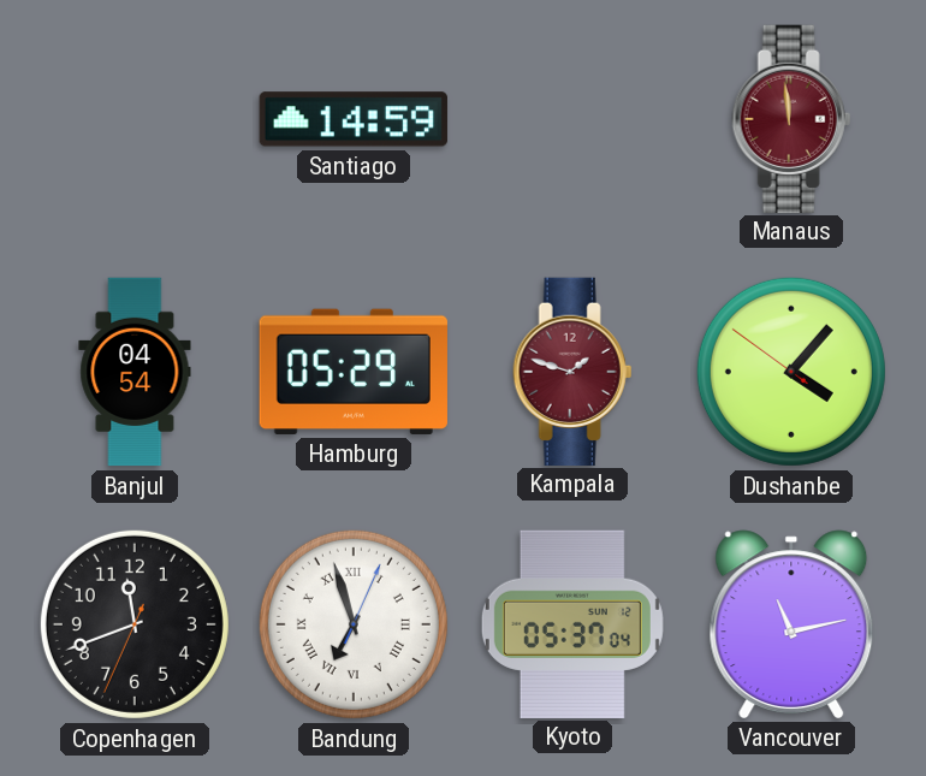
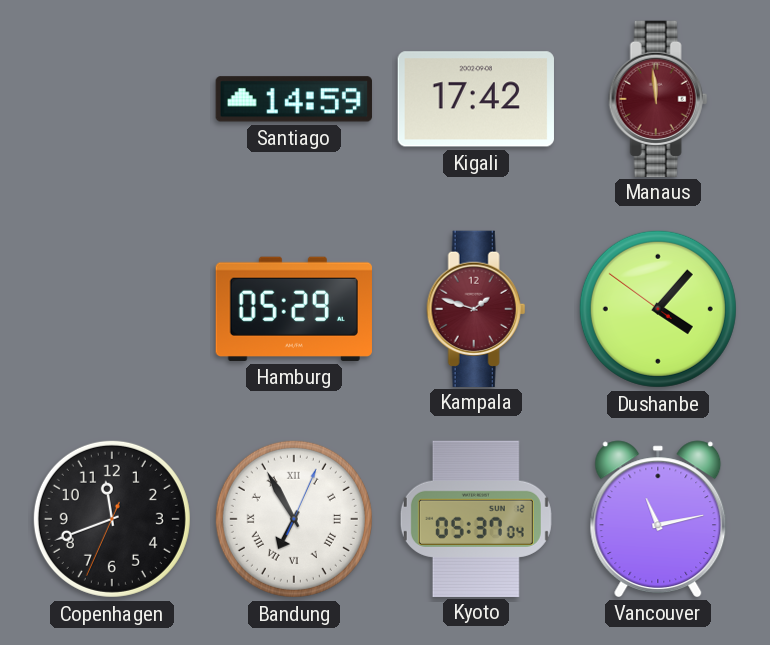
Kigali: none -> 17:42 (476, 99)
Banjul: 04:54 -> none (135, 372)
Bandung: 6:57 -> 6:55 (294, 519)
